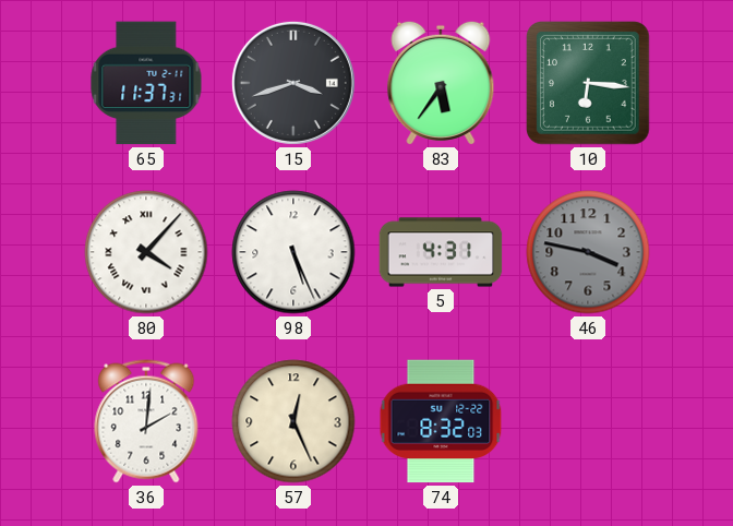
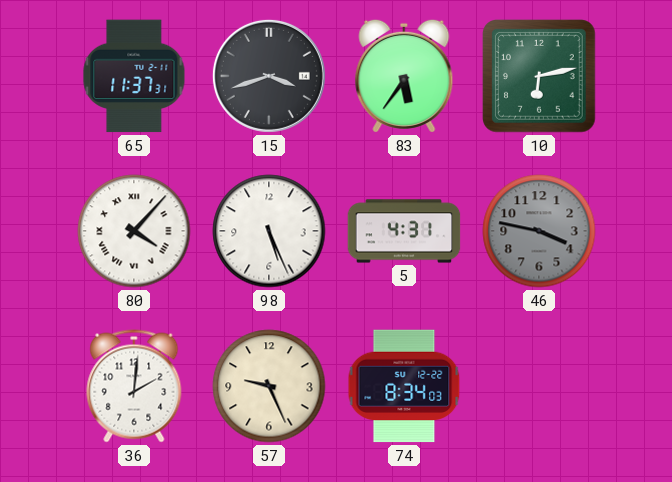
10: 6:16 -> 6:13 (539, 76)
57: 12:26 -> 9:26 (269, 386)
74: 8:32 -> 8:34 (404, 386)
